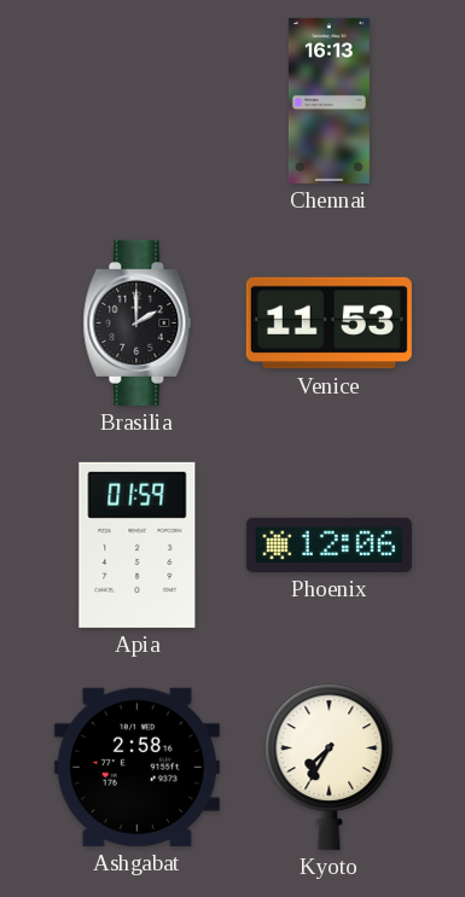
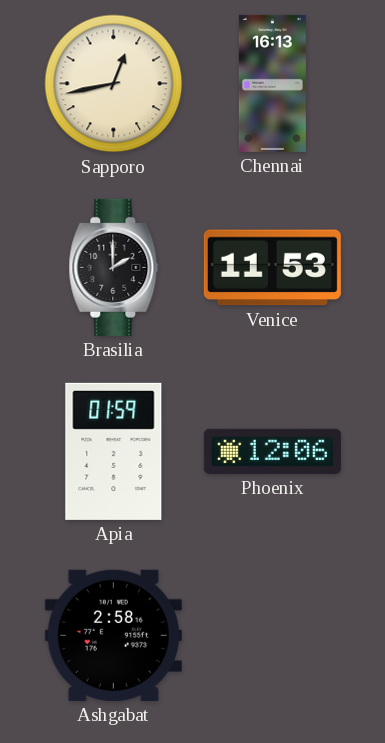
Sapporo: none -> 12:43 (114, 84)
Kyoto: 7:35 -> none (330, 767)
